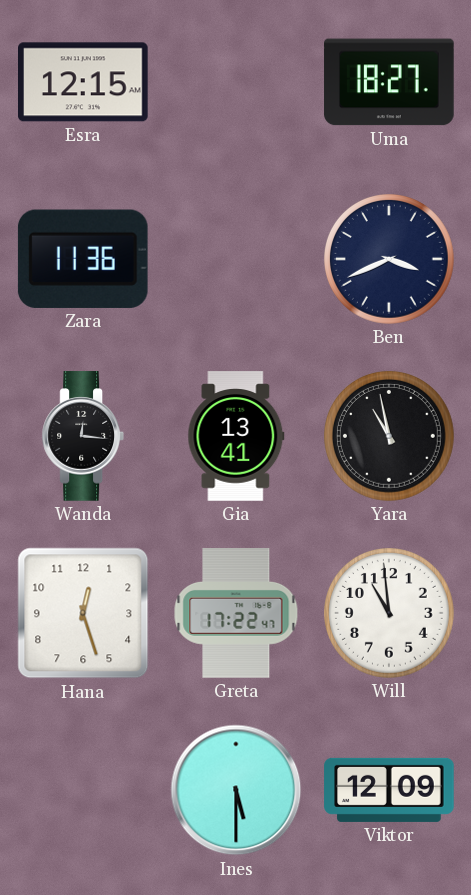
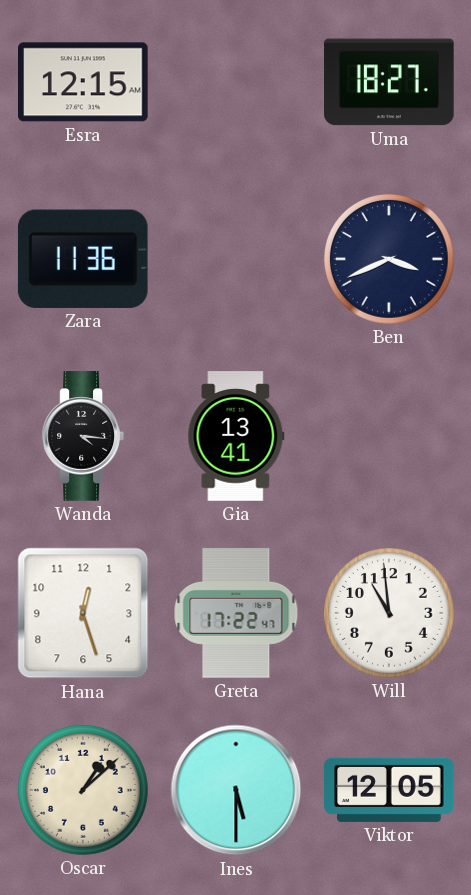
Wanda: 12:16 -> 4:16 (82, 436)
Yara: 10:58 -> none (390, 437)
Oscar: none -> 1:08 (84, 791)
Viktor: 12:09 -> 12:05 (389, 790)
